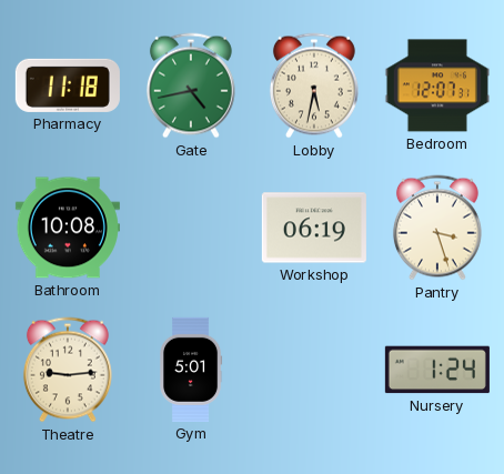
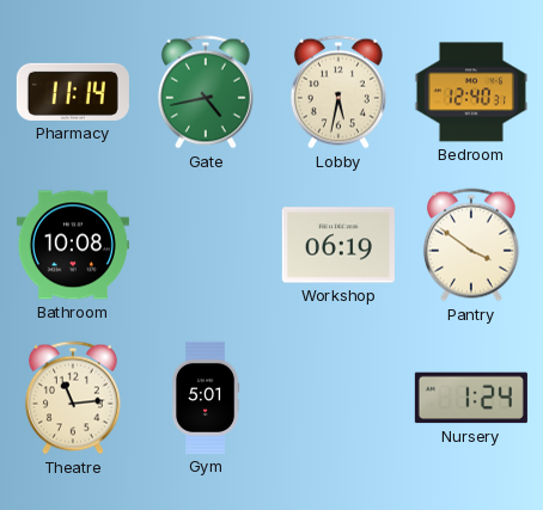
Pharmacy: 11:18 -> 11:14 (73, 92)
Bedroom: 12:07 -> 12:40 (471, 92)
Pantry: 3:27 -> 3:51 (471, 245)
Theatre: 9:14 -> 11:14 (73, 398)
